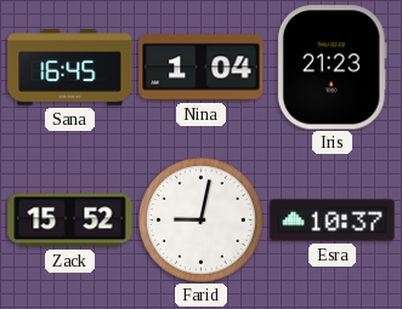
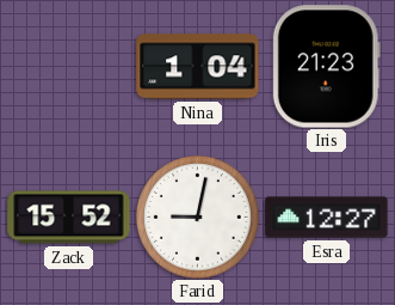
Sana: 16:45 -> none (70, 68)
Esra: 10:37 -> 12:27 (327, 218)
